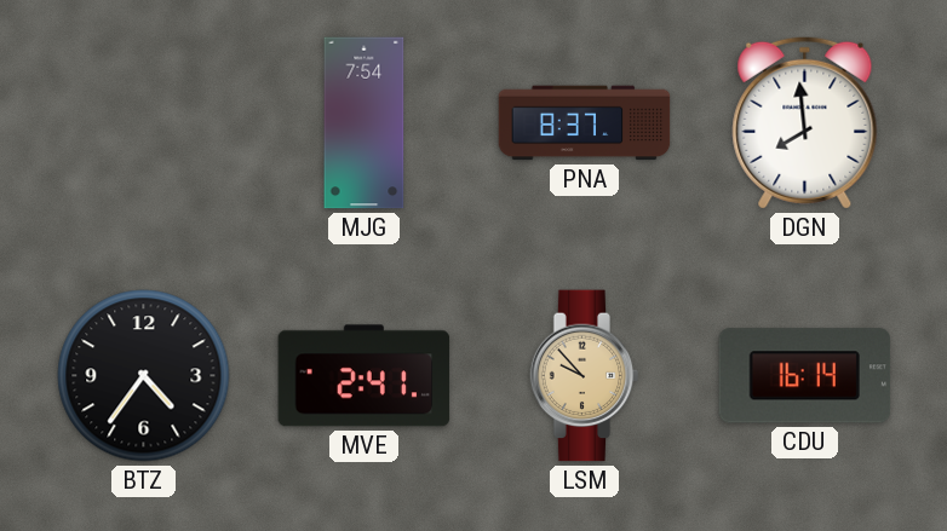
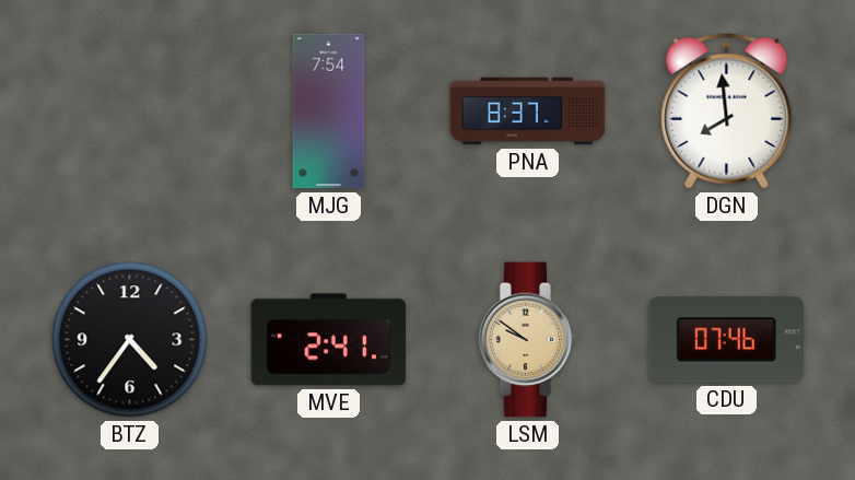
LSM: 9:53 -> 9:51 (528, 340)
CDU: 16:14 -> 07:46 (727, 340)
